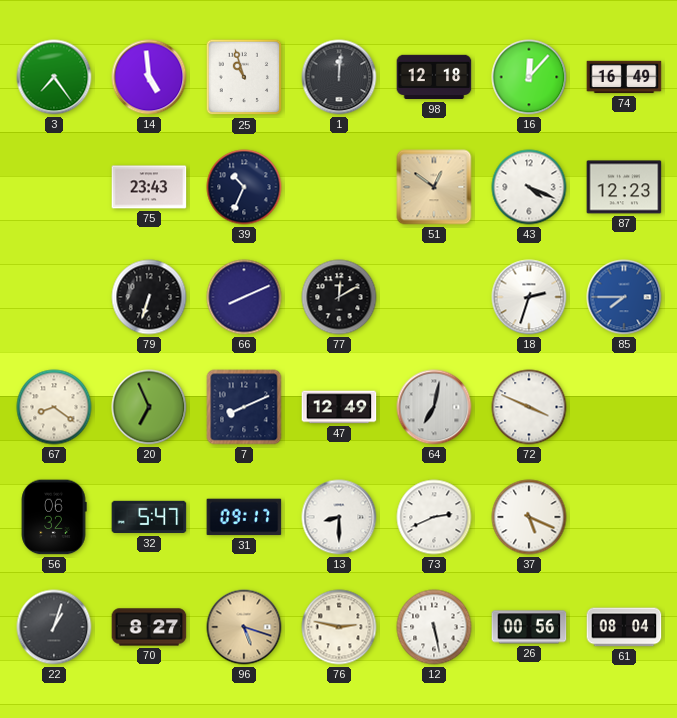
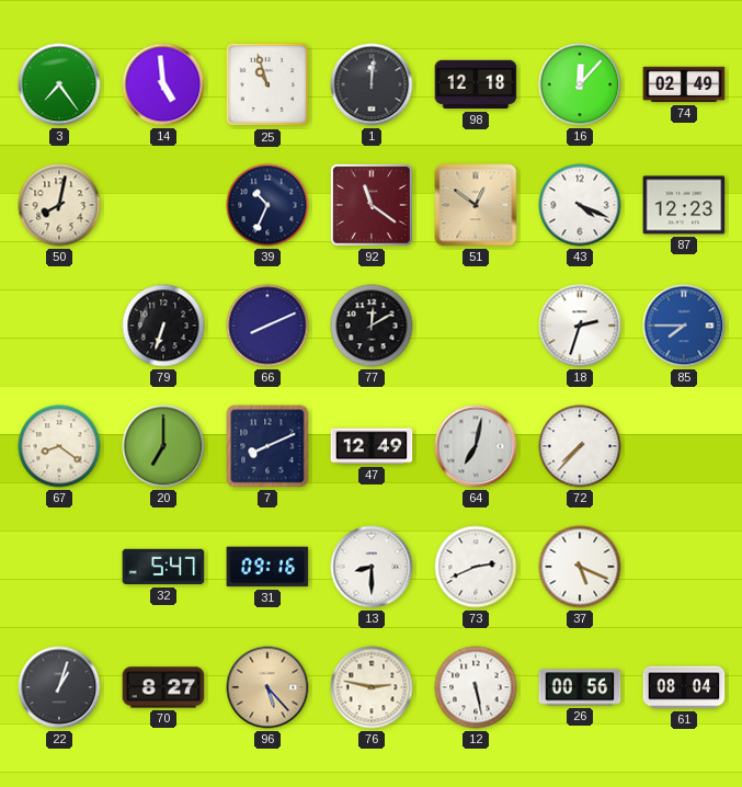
74: 16:49 -> 02:49 (684, 84)
50: none -> 8:02 (59, 205)
75: 23:43 -> none (149, 187)
92: none -> 11:21 (372, 205)
20: 6:56 -> 7:00 (163, 446)
72: 3:49 -> 7:37 (580, 446)
56: 06:32 -> none (54, 517)
31: 09:17 -> 09:16 (267, 567)
96: 5:18 -> 5:23 (267, 687)
